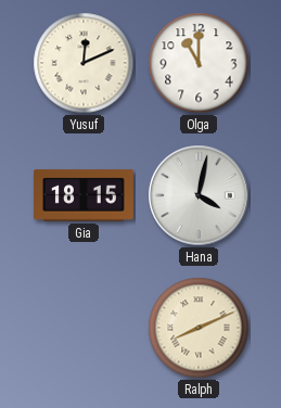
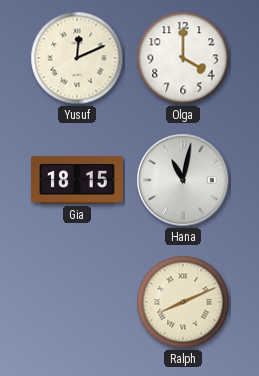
Olga: 11:00 -> 4:00 (183, 58)
Hana: 4:02 -> 11:02 (183, 180)
